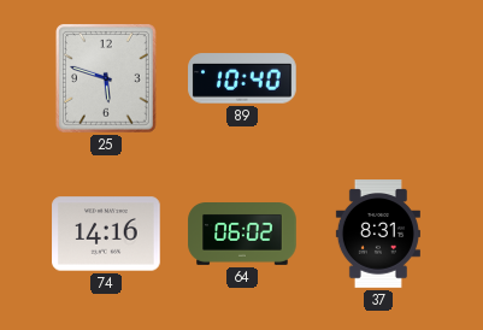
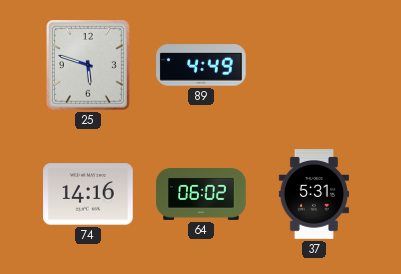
89: 10:40 -> 4:49 (201, 65)
37: 8:31 -> 5:31 (314, 194)
